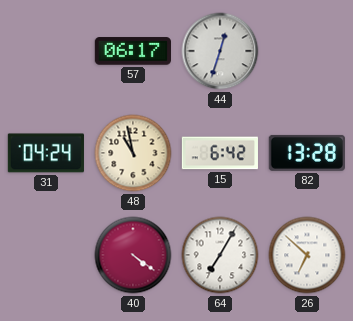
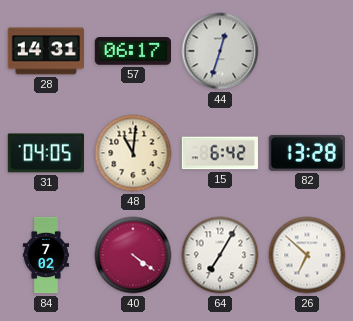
28: none -> 14:31 (45, 51)
31: 04:24 -> 04:05 (46, 153)
48: 10:58 -> 11:01 (133, 153)
84: none -> 7:02 (46, 255)
